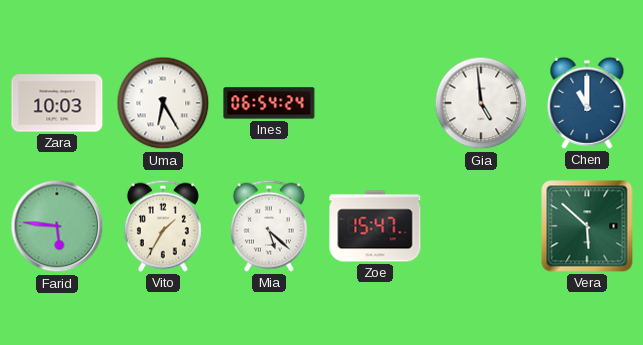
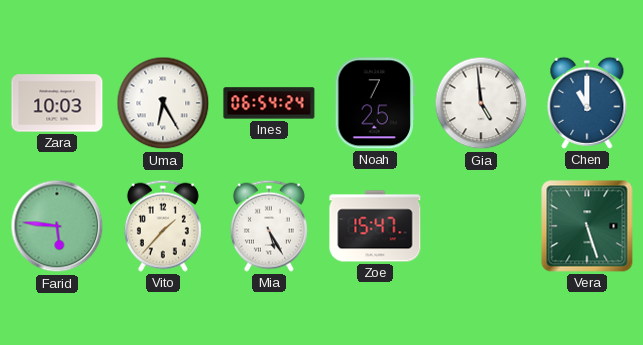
Noah: none -> 7:25 (375, 103)
Vito: 1:35 -> 1:37 (163, 226)
Mia: 5:22 -> 5:25 (269, 226)
Vera: 5:52 -> 5:27 (587, 226)
